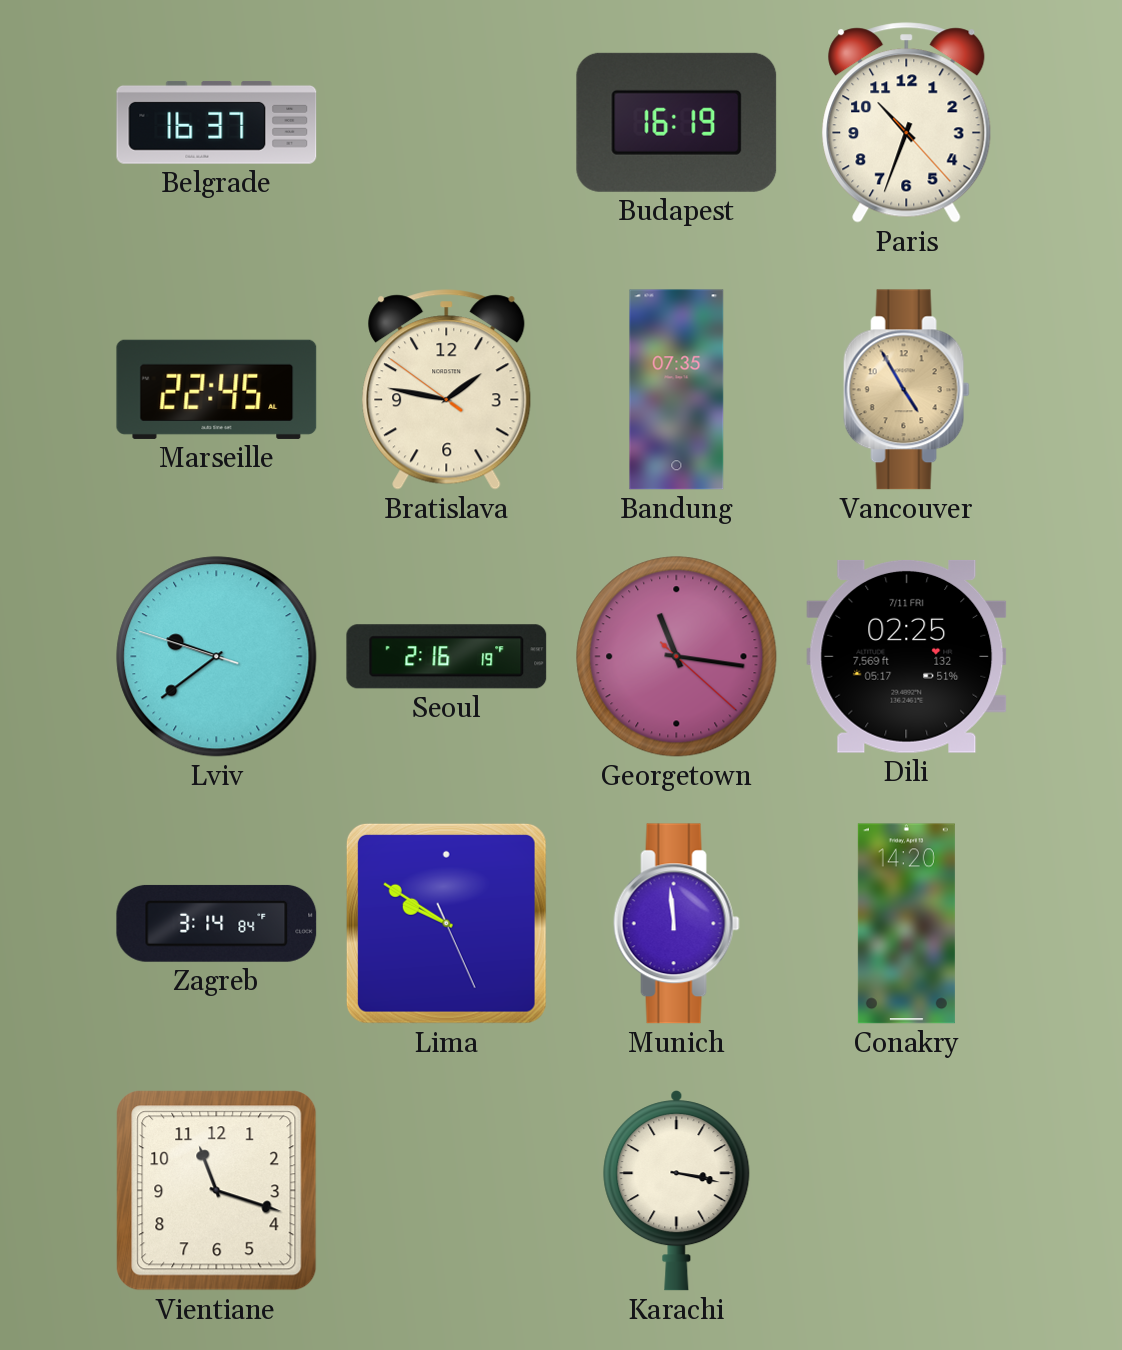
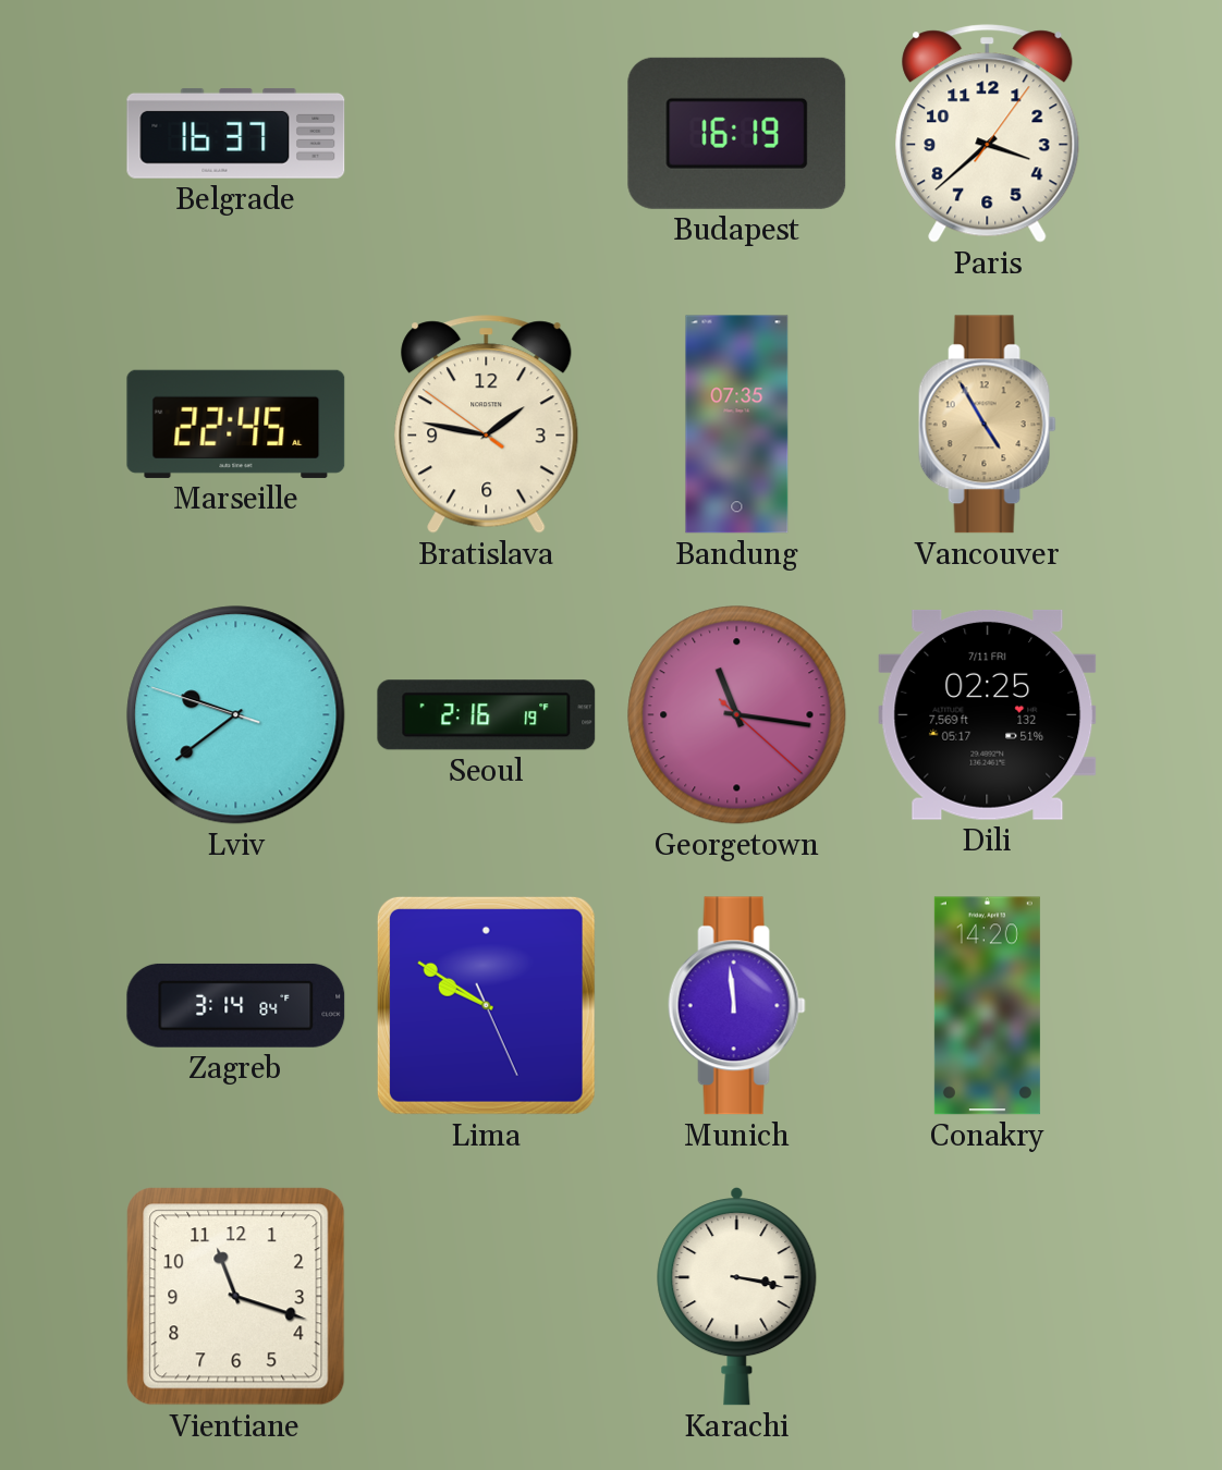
Paris: 10:33 -> 3:38 (988, 134)
